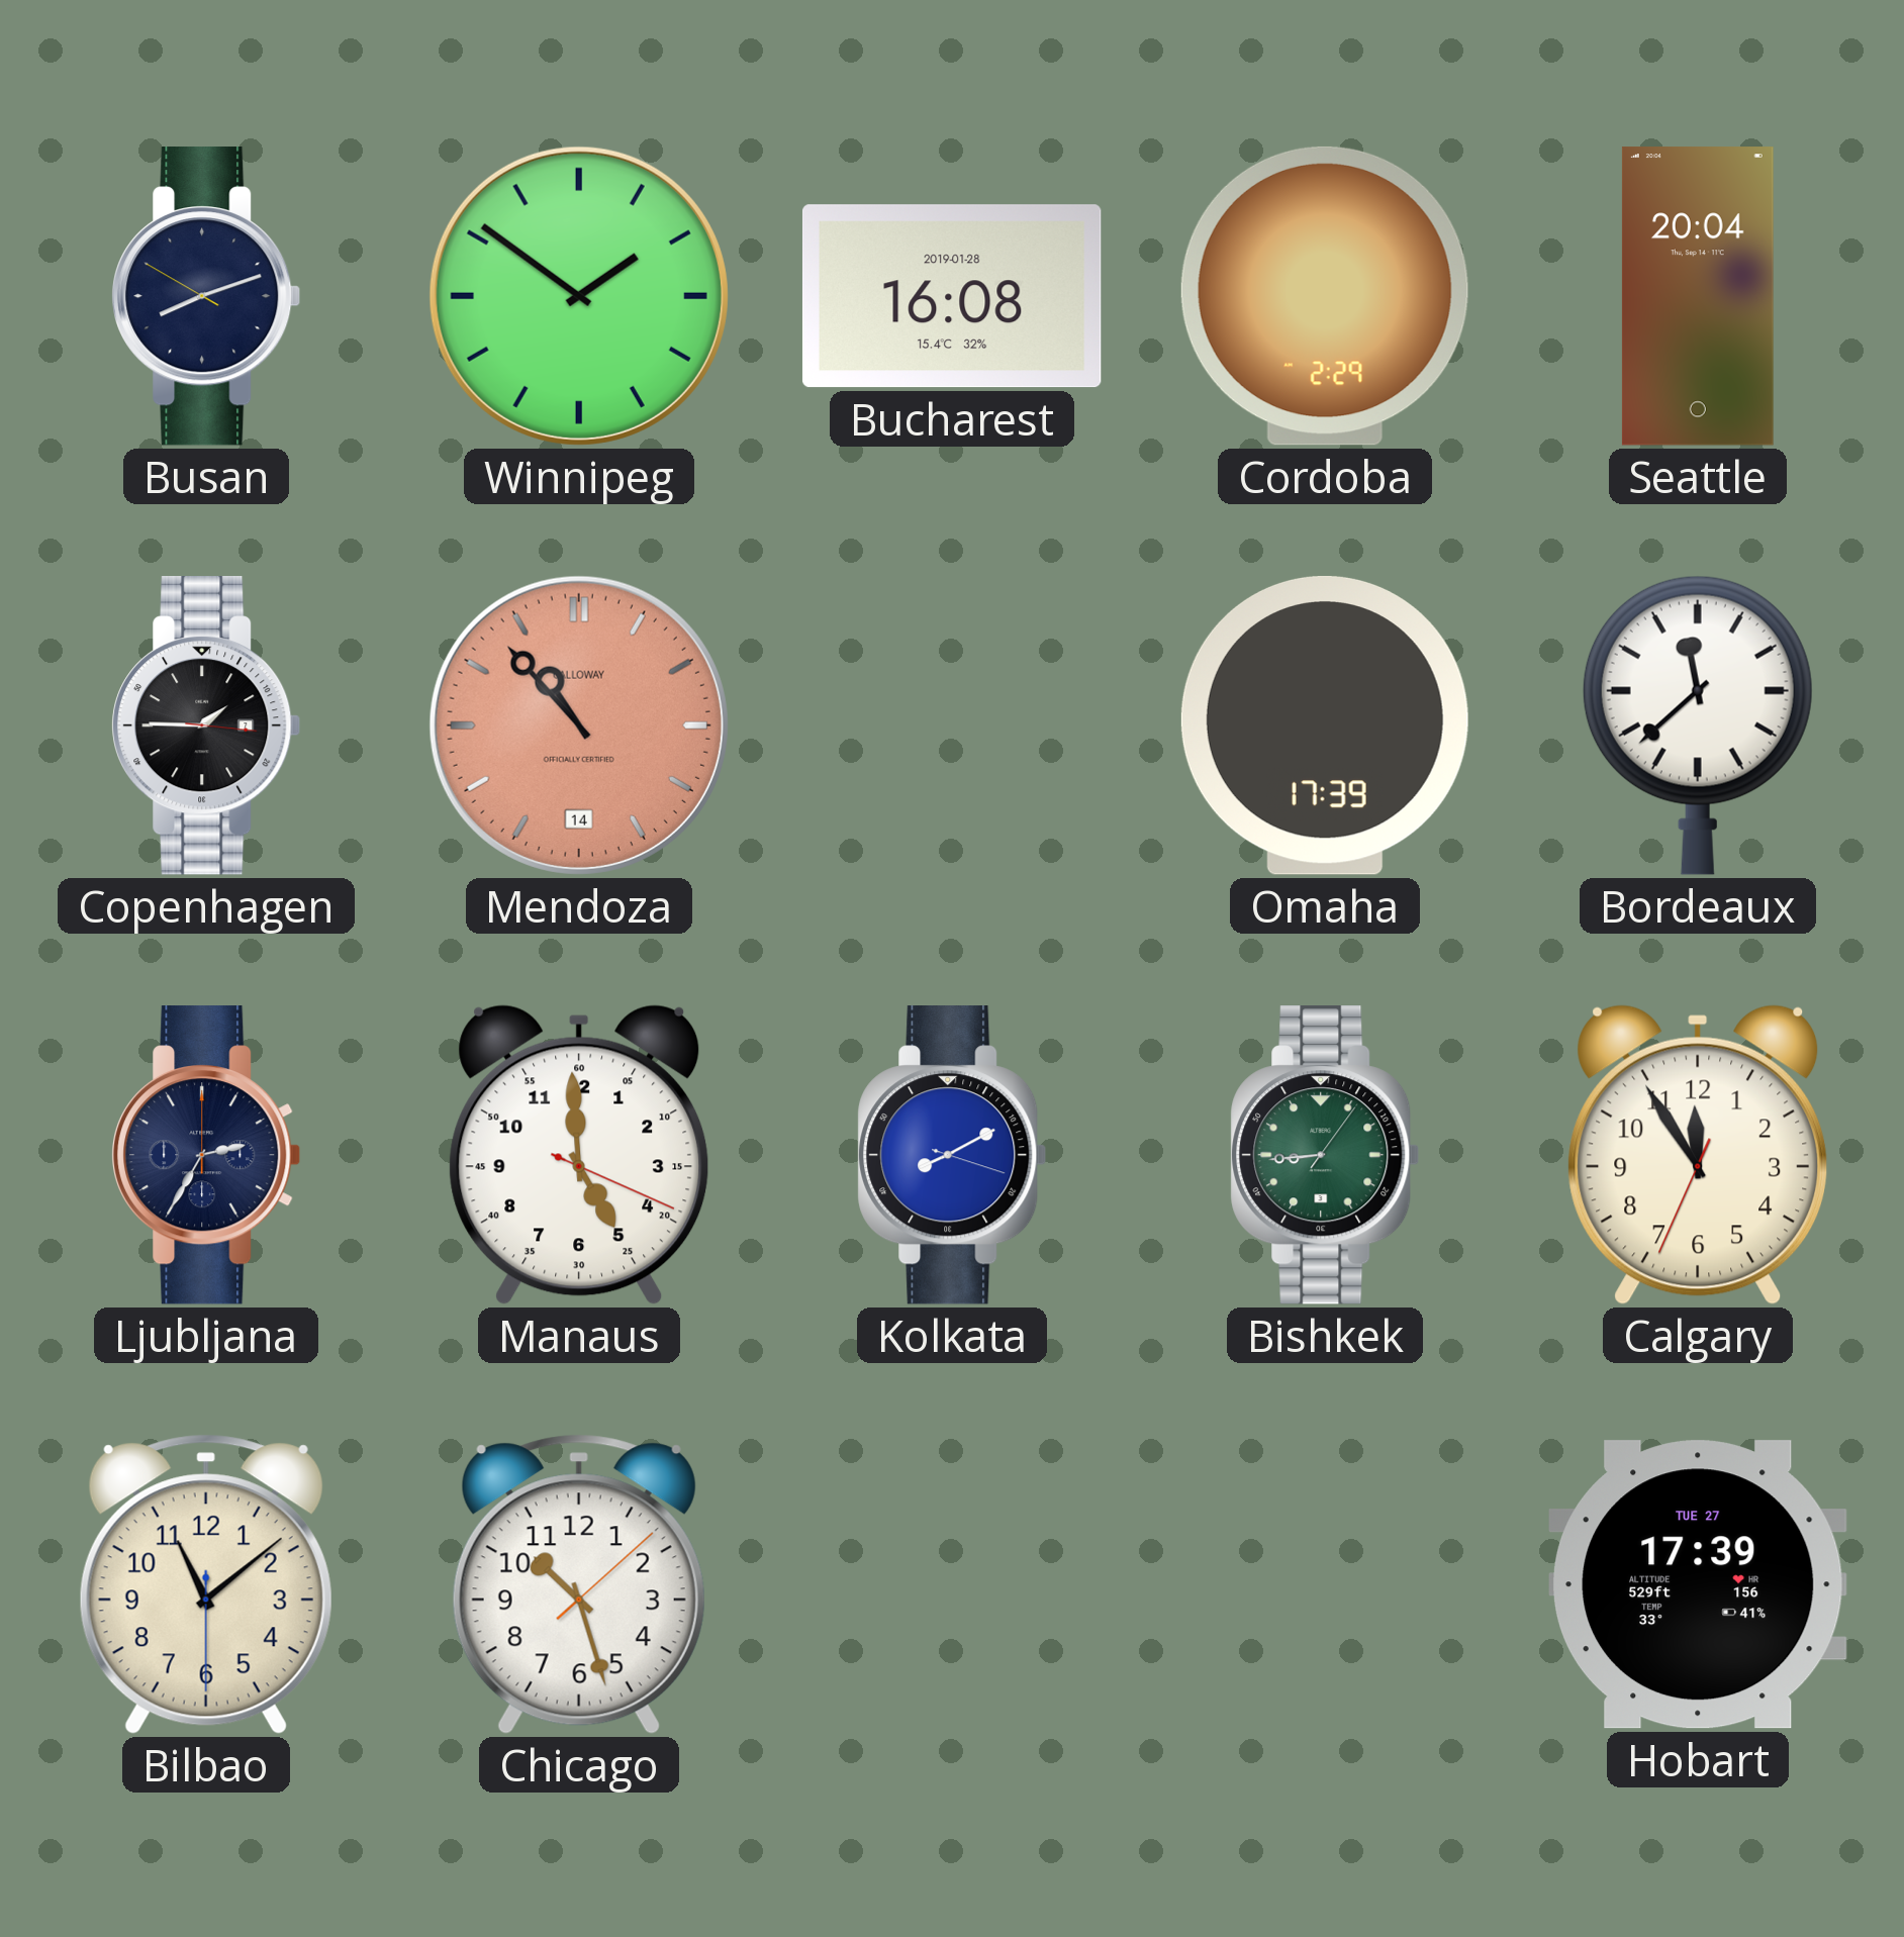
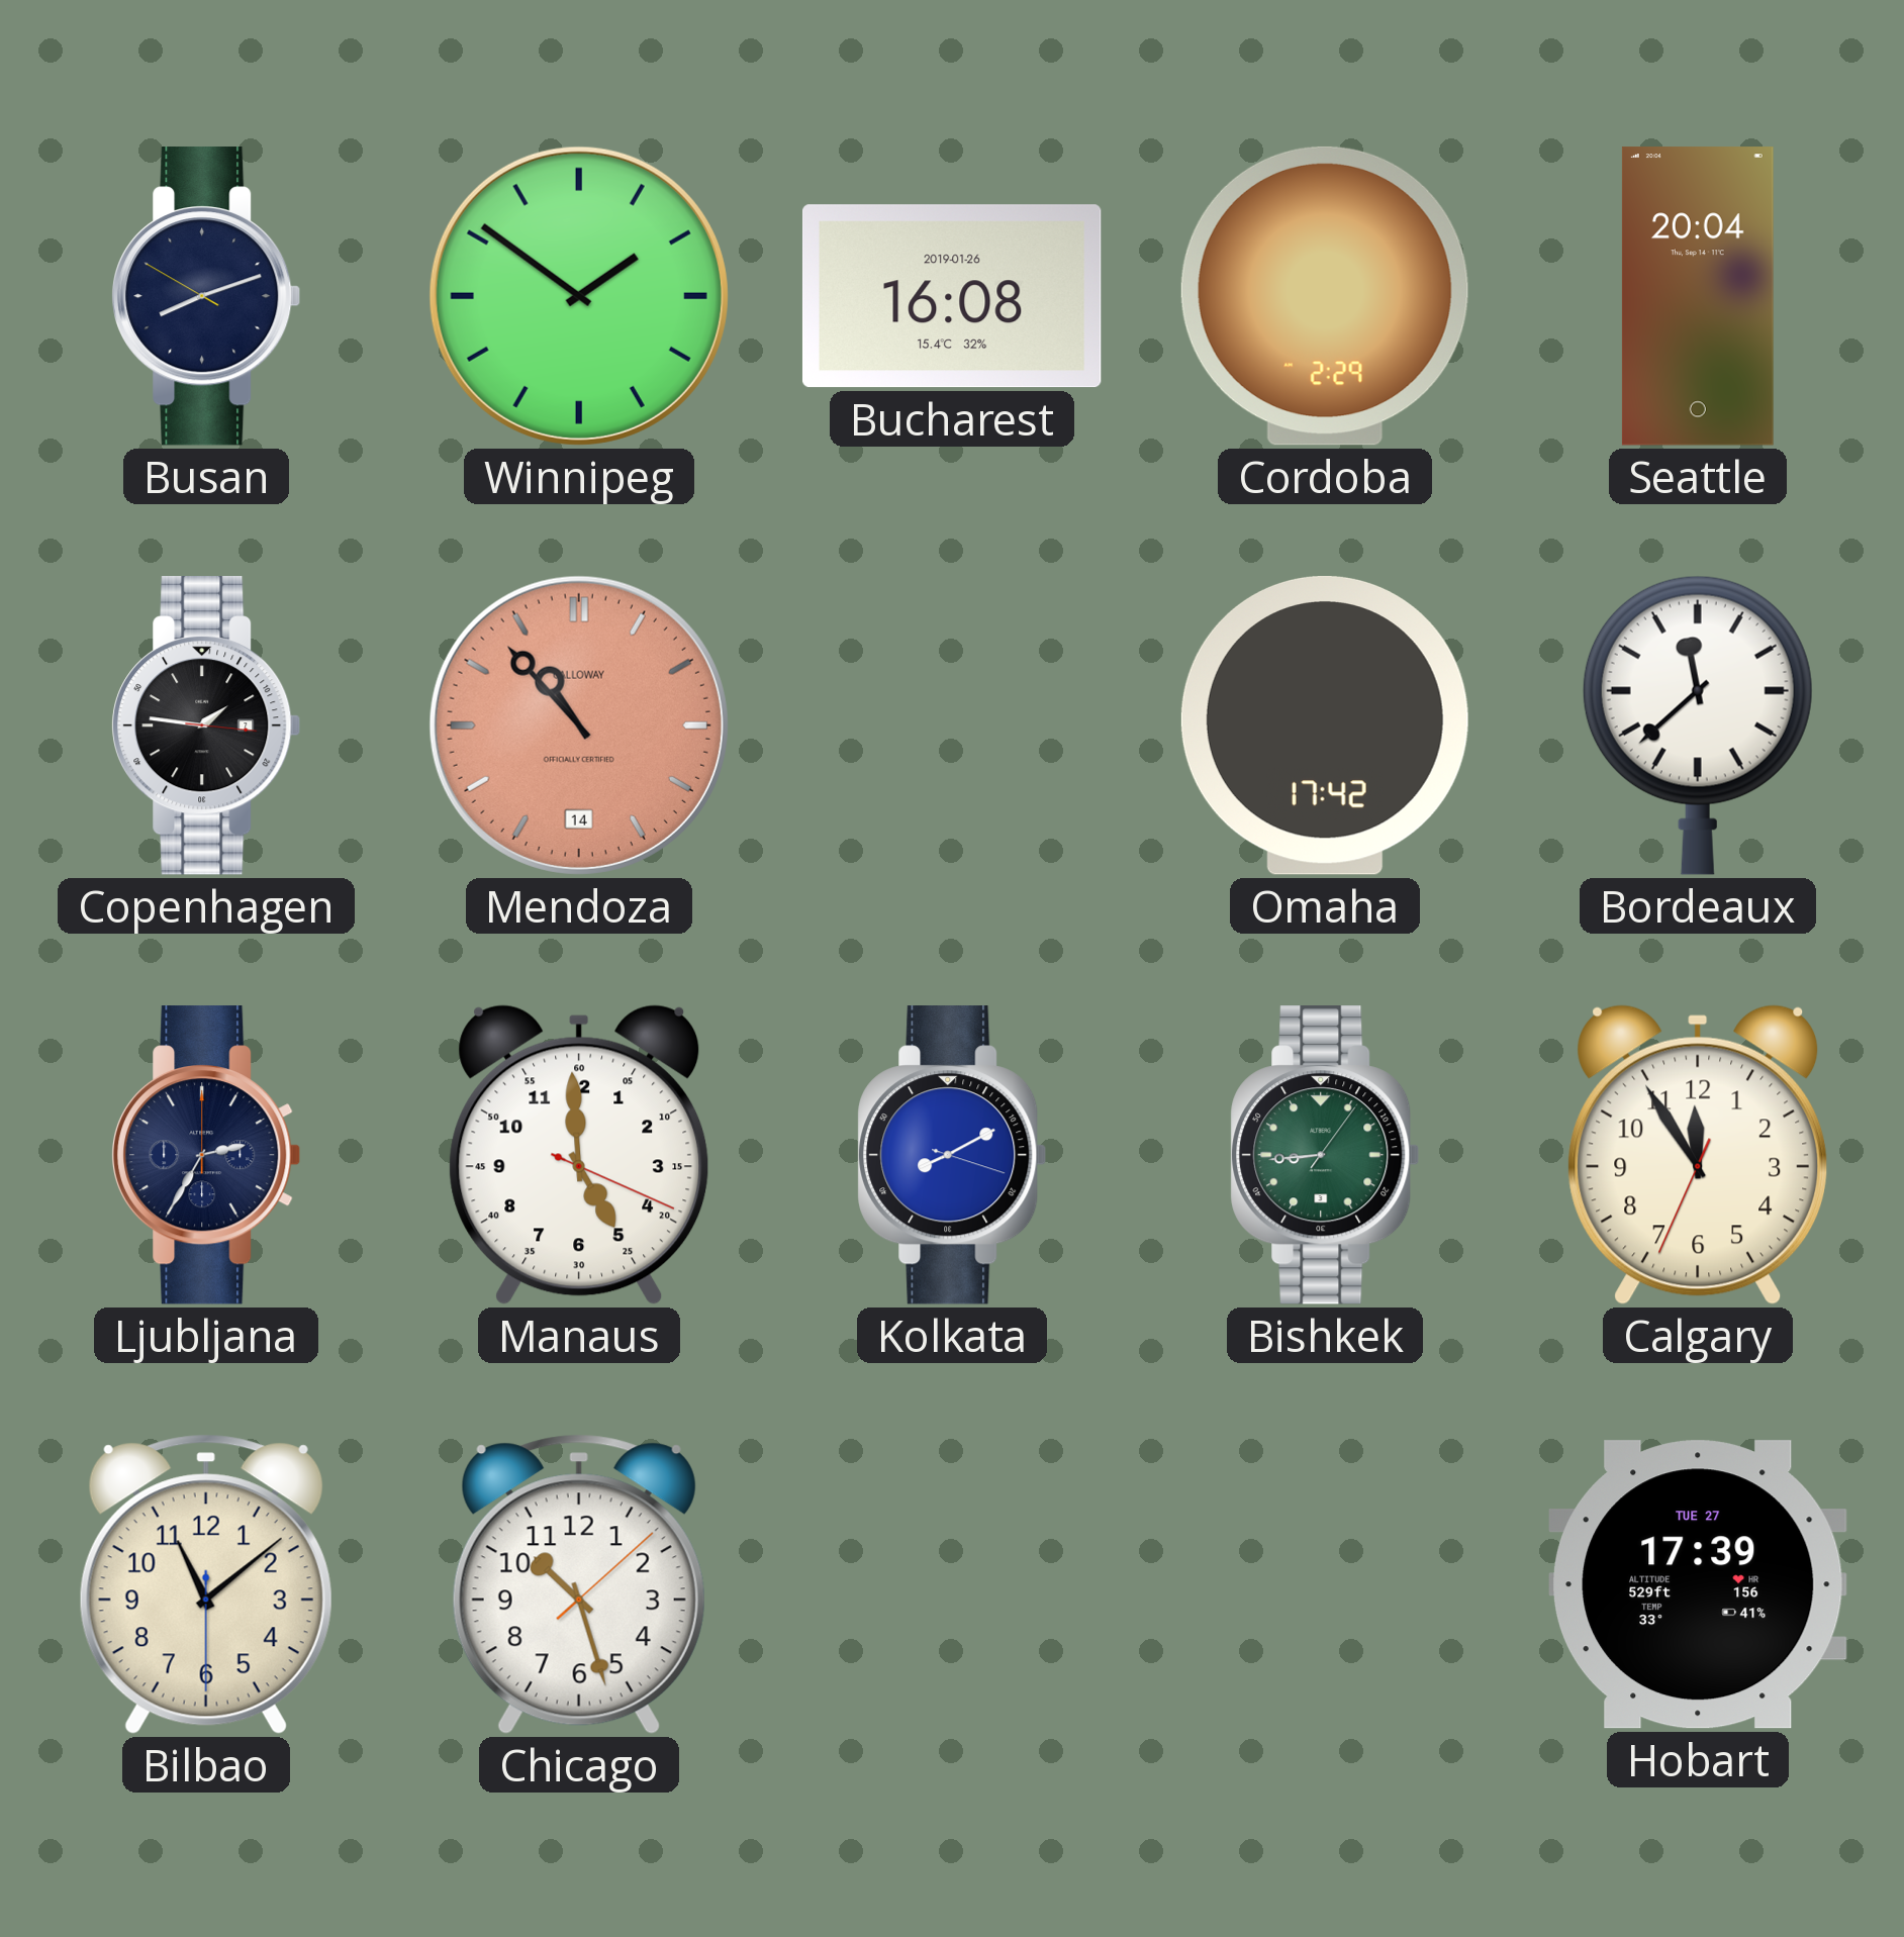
Bucharest date: 2019-01-28 -> 2019-01-26 (952, 296)
Copenhagen: 1:45 -> 1:46 (206, 725)
Omaha: 17:39 -> 17:42 (1325, 725)
